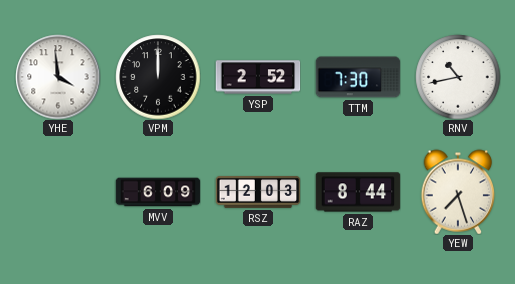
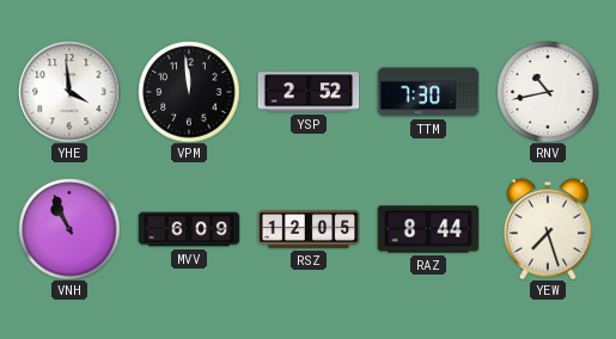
VPM: 12:00 -> 11:59 (189, 92)
VNH: none -> 10:56 (69, 229)
RSZ: 12:03 -> 12:05 (309, 229)
